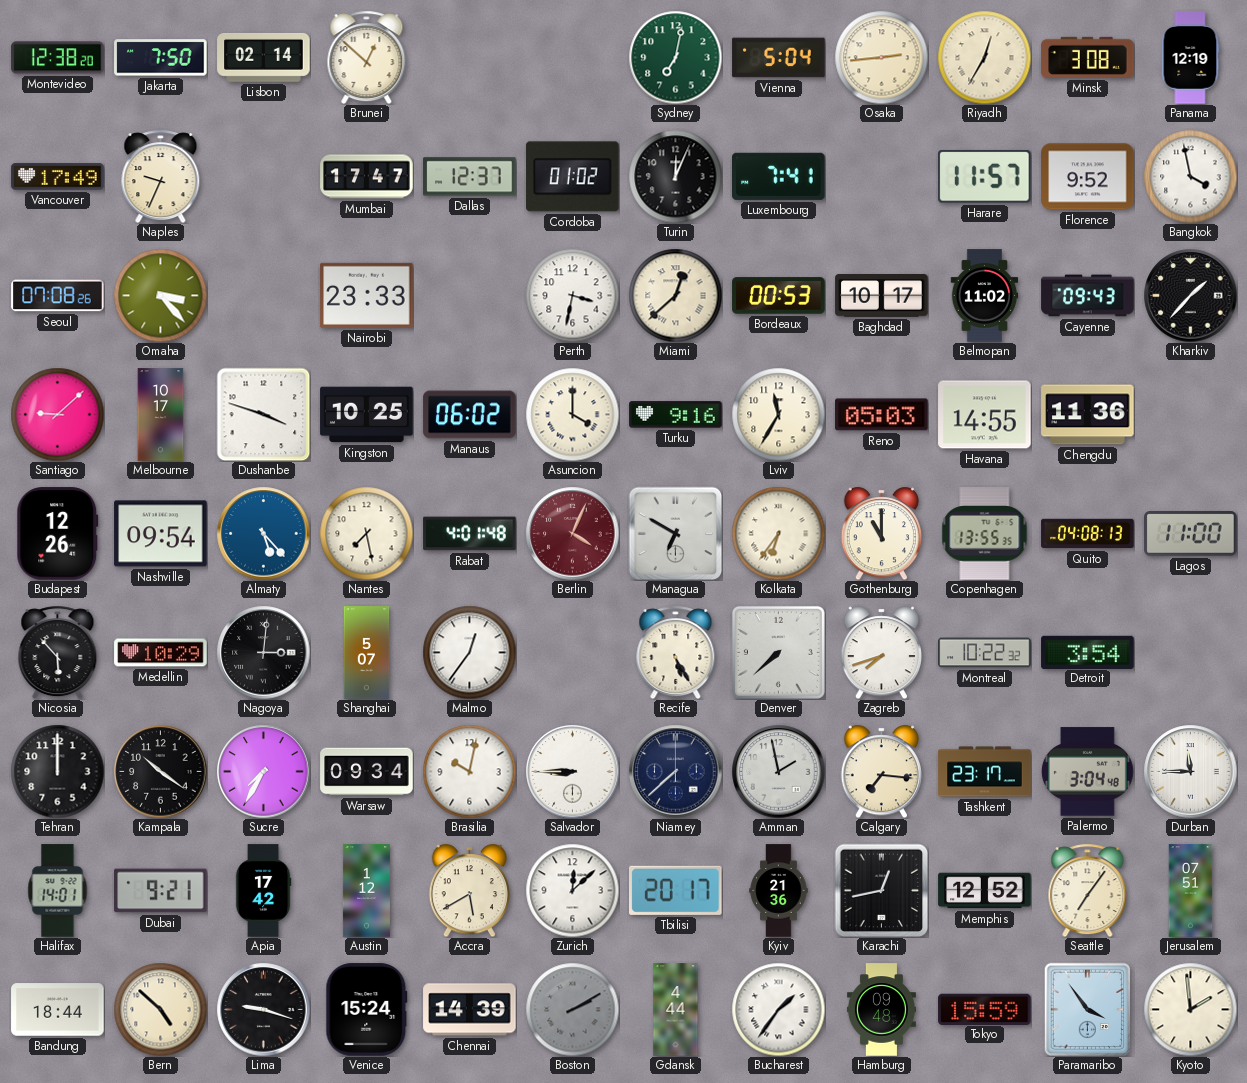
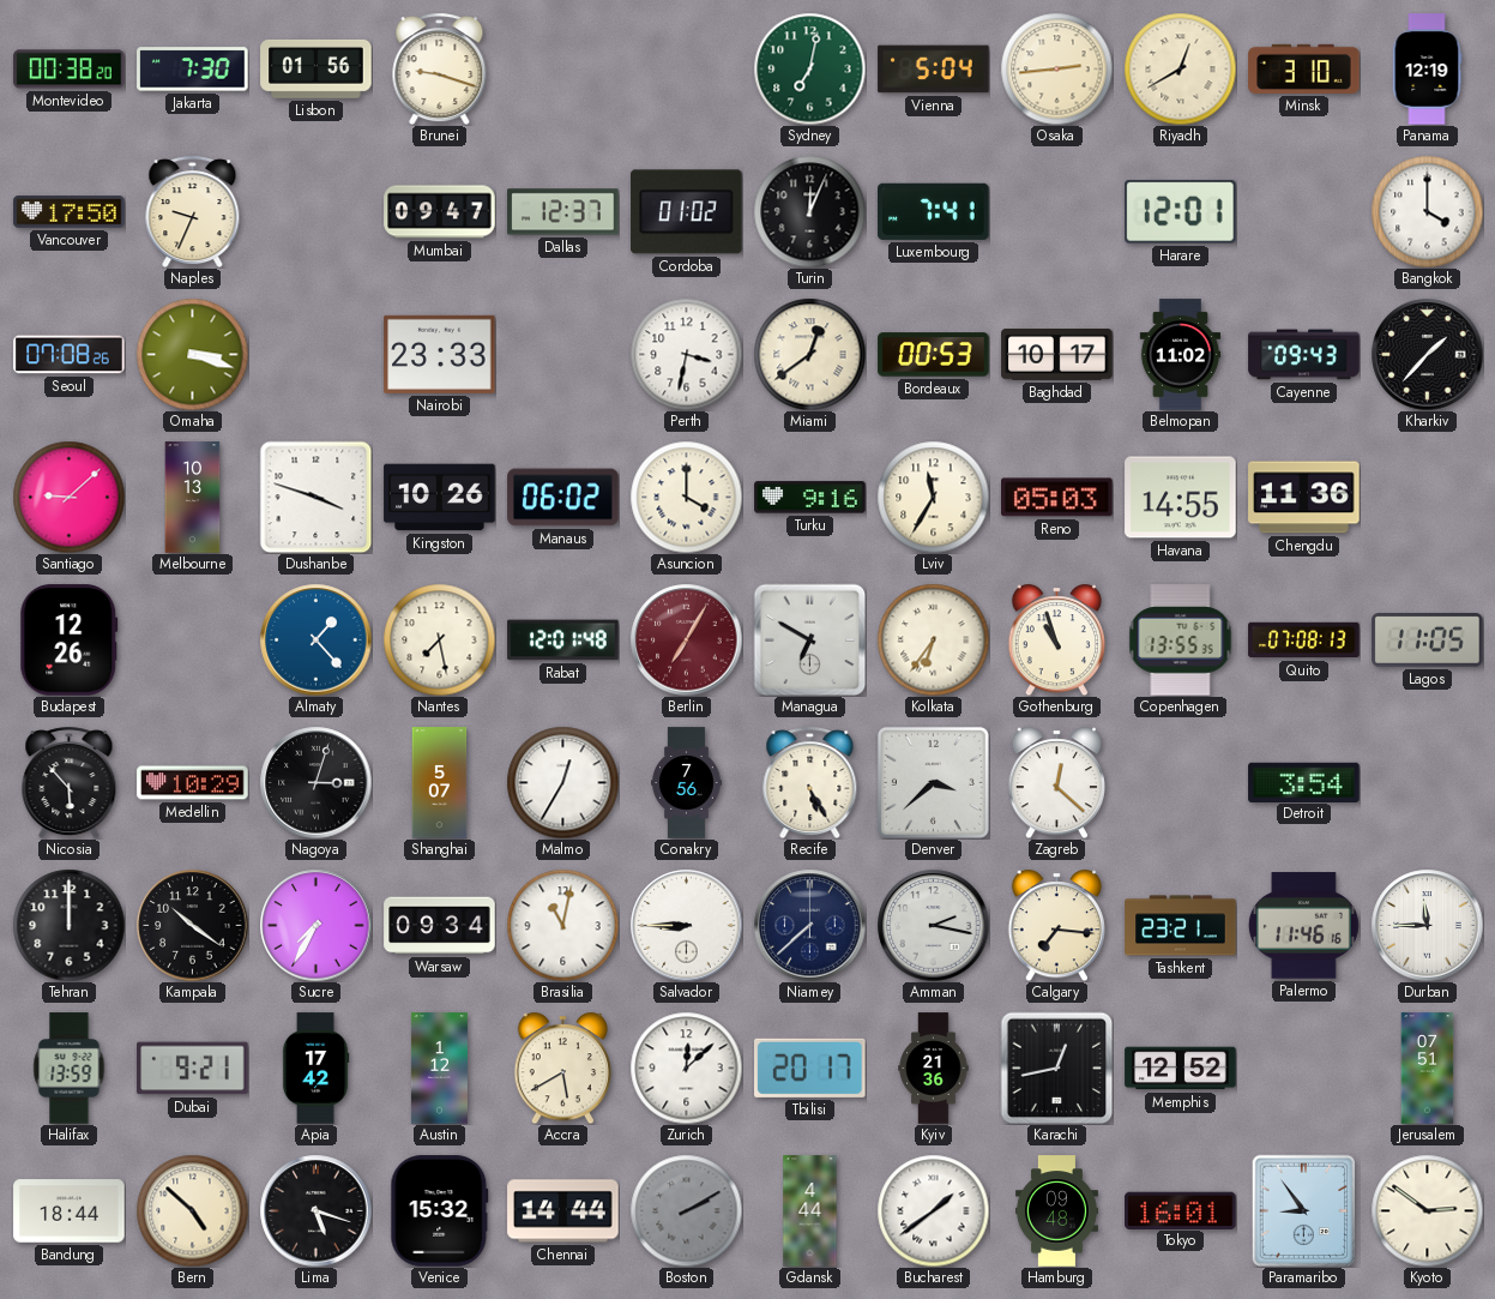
Montevideo: 12:38 -> 00:38 (70, 70)
Jakarta: 7:50 -> 7:30 (193, 70)
Lisbon: 02:14 -> 01:56 (317, 68)
Brunei: 12:52 -> 9:18 (440, 68)
Riyadh: 12:35 -> 12:40 (1180, 68)
Minsk: 3:08 -> 3:10 (1304, 68)
Vancouver: 17:49 -> 17:50 (70, 212)
Mumbai: 17:47 -> 09:47 (440, 212)
Harare: 11:57 -> 12:01 (1181, 212)
Florence: 9:52 -> none (1088, 177)
Bangkok: 3:58 -> 4:00 (1427, 211)
Omaha: 3:23 -> 3:18 (192, 354)
Miami: 12:38 -> 12:39 (809, 354)
Melbourne: 10:17 -> 10:13 (193, 498)
Kingston: 10:25 -> 10:26 (440, 498)
Nashville: 09:54 -> none (161, 534)
Almaty: 5:23 -> 1:23 (315, 639)
Rabat: 4:01 -> 12:01 (563, 641)
Berlin: 4:04 -> 7:05 (686, 639)
Gothenburg: 11:00 -> 10:57 (1056, 639)
Quito: 04:08 -> 07:08 (1304, 641)
Lagos: 11:00 -> 11:05 (1428, 641)
Nagoya: 3:01 -> 3:03 (315, 782)
Malmo: 12:36 -> 12:35 (562, 782)
Conakry: none -> 7:56 (687, 783)
Denver: 7:38 -> 3:38 (933, 782)
Zagreb: 7:42 -> 12:22 (1056, 782)
Montreal: 10:22 -> none (985, 653)
Brasilia: 10:02 -> 11:02 (562, 925)
Amman: 1:58 -> 2:17 (933, 925)
Tashkent: 23:17 -> 23:21 (1181, 926)
Palermo: 3:04 -> 11:46 (1303, 926)
Halifax: 14:01 -> 13:59 (70, 1069)
Seattle: 7:06 -> none (1088, 890)
Lima: 9:18 -> 5:18 (315, 1210)
Venice: 15:24 -> 15:32 (440, 1211)
Chennai: 14:39 -> 14:44 (563, 1211)
Bucharest: 1:36 -> 1:39 (933, 1210)
Tokyo: 15:59 -> 16:01 (1181, 1210)
Paramaribo: 3:54 -> 8:54 (1304, 1210)
Kyoto: 1:59 -> 2:51 (1427, 1210)
